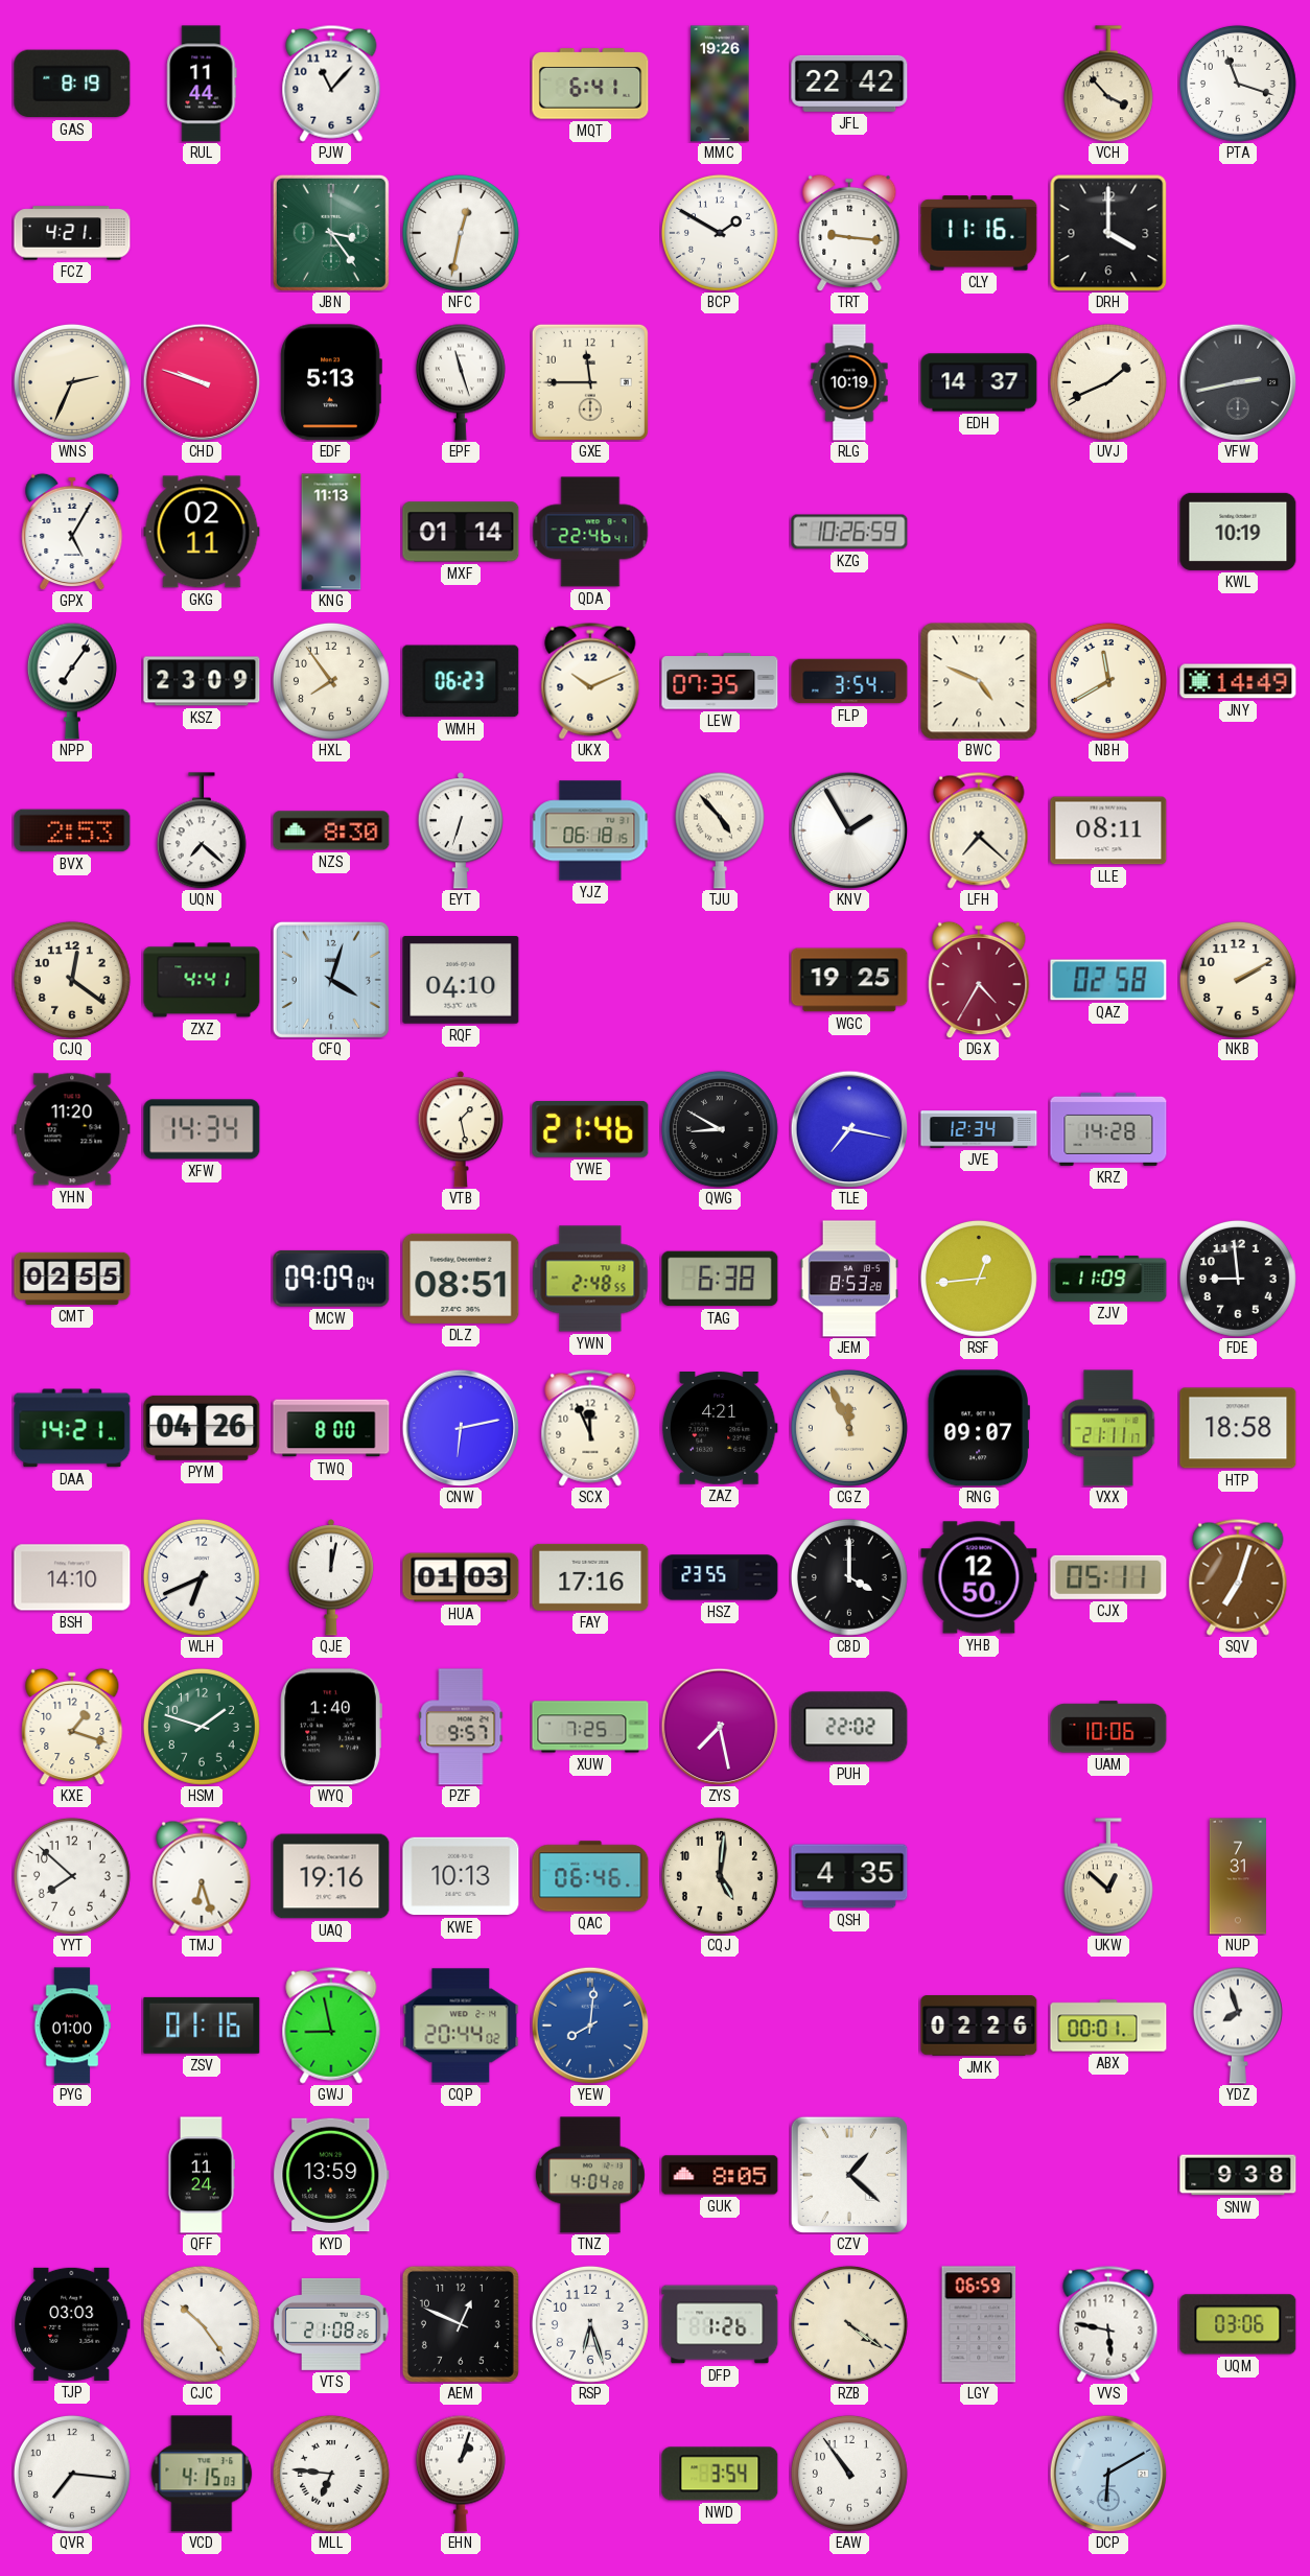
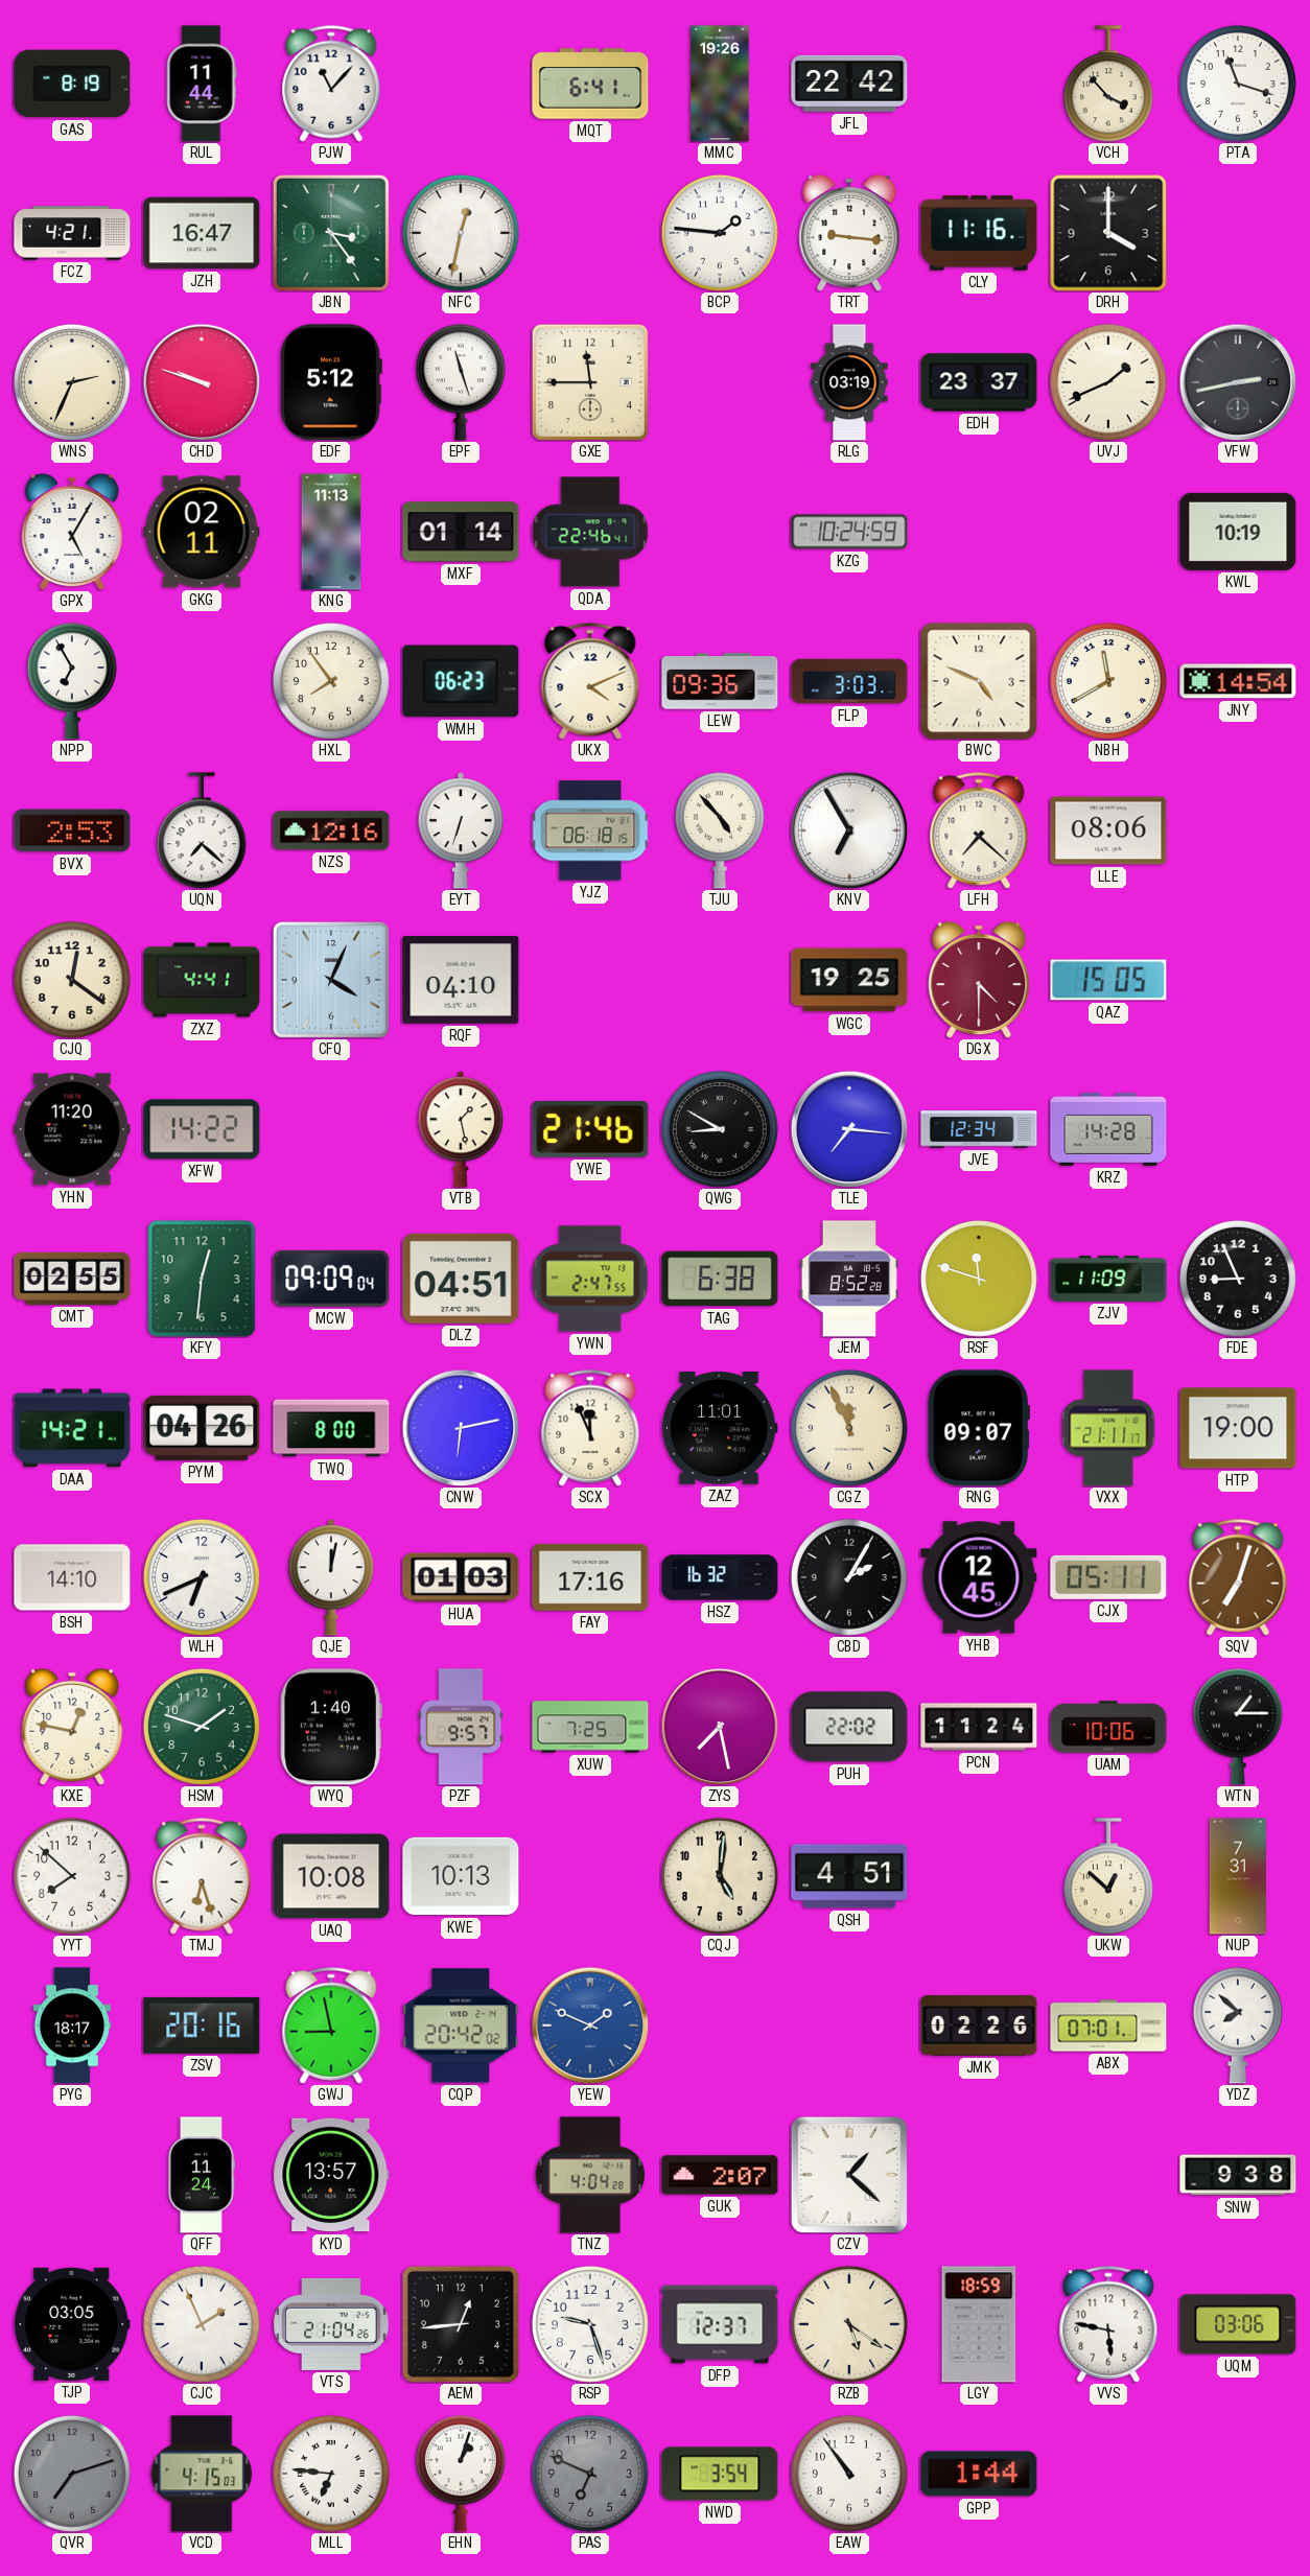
JZH: none -> 16:47 (202, 233)
BCP: 1:50 -> 1:46 (720, 233)
EDF: 5:13 -> 5:12 (331, 382)
RLG: 10:19 -> 03:19 (849, 382)
EDH: 14:37 -> 23:37 (979, 382)
KZG: 10:26 -> 10:24 (849, 532)
NPP: 7:06 -> 6:55 (72, 681)
KSZ: 23:09 -> none (202, 681)
UKX: 10:11 -> 4:11 (590, 681)
LEW: 07:35 -> 09:36 (720, 681)
FLP: 3:54 -> 3:03 (849, 681)
JNY: 14:49 -> 14:54 (1238, 681)
NZS: 8:30 -> 12:16 (331, 830)
KNV: 1:55 -> 6:55 (849, 830)
LLE: 08:11 -> 08:06 (1108, 830)
CFQ: 4:03 -> 4:04 (331, 980)
DGX: 4:35 -> 4:30 (979, 980)
QAZ: 02:58 -> 15:05 (1108, 980)
NKB: 2:10 -> none (1238, 980)
XFW: 14:34 -> 14:22 (202, 1129)
TLE: 7:17 -> 7:16 (849, 1129)
KFY: none -> 12:31 (202, 1279)
DLZ: 08:51 -> 04:51 (461, 1279)
YWN: 2:48 -> 2:47 (590, 1279)
JEM: 8:53 -> 8:52 (849, 1279)
RSF: 12:44 -> 11:48 (979, 1279)
FDE: 8:59 -> 8:56 (1238, 1279)
ZAZ: 4:21 -> 11:01 (720, 1429)
HTP: 18:58 -> 19:00 (1238, 1428)
HSZ: 23:55 -> 16:32 (720, 1577)
CBD: 4:00 -> 2:05 (849, 1577)
YHB: 12:50 -> 12:45 (979, 1577)
KXE: 1:18 -> 12:47 (72, 1727)
PCN: none -> 11:24 (979, 1727)
WTN: none -> 1:15 (1238, 1727)
UAQ: 19:16 -> 10:08 (331, 1876)
QAC: 06:46 -> none (590, 1876)
QSH: 4:35 -> 4:51 (849, 1876)
PYG: 01:00 -> 18:17 (72, 2025)
ZSV: 01:16 -> 20:16 (202, 2025)
CQP: 20:44 -> 20:42 (461, 2025)
YEW: 8:01 -> 1:49 (590, 2025)
ABX: 00:01 -> 07:01 (1108, 2025)
YDZ: 7:57 -> 7:52 (1238, 2025)
KYD: 13:59 -> 13:57 (331, 2175)
GUK: 8:05 -> 2:07 (720, 2175)
TJP: 03:03 -> 03:05 (72, 2324)
CJC: 10:24 -> 1:56 (202, 2324)
VTS: 21:08 -> 21:04 (331, 2324)
AEM: 12:49 -> 12:44 (461, 2324)
RSP: 6:27 -> 9:27 (590, 2324)
DFP: 1:26 -> 12:37 (720, 2324)
RZB: 4:21 -> 5:21 (849, 2324)
LGY: 06:59 -> 18:59 (979, 2324)
QVR: 7:16 -> 7:12 (72, 2474)
QVR dial: white -> grey (72, 2474)
PAS: none -> 6:49 (590, 2474)
GPP: none -> 1:44 (979, 2474)
DCP: 6:10 -> none (1108, 2474)
